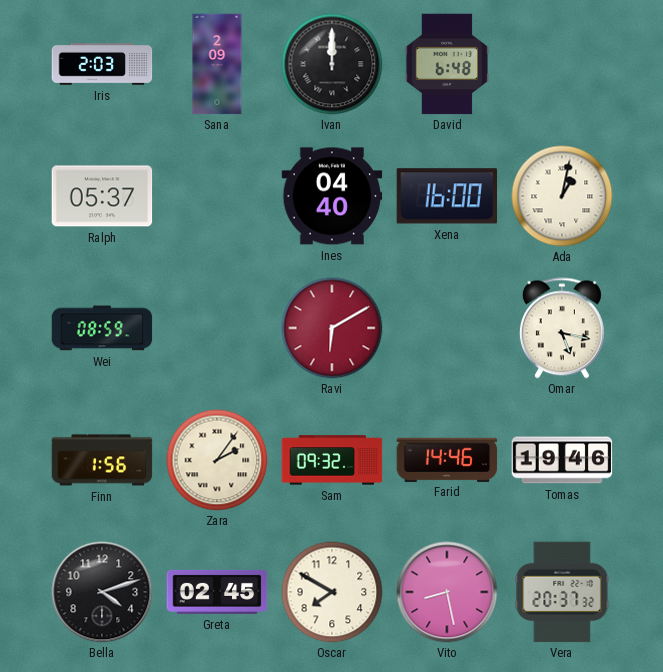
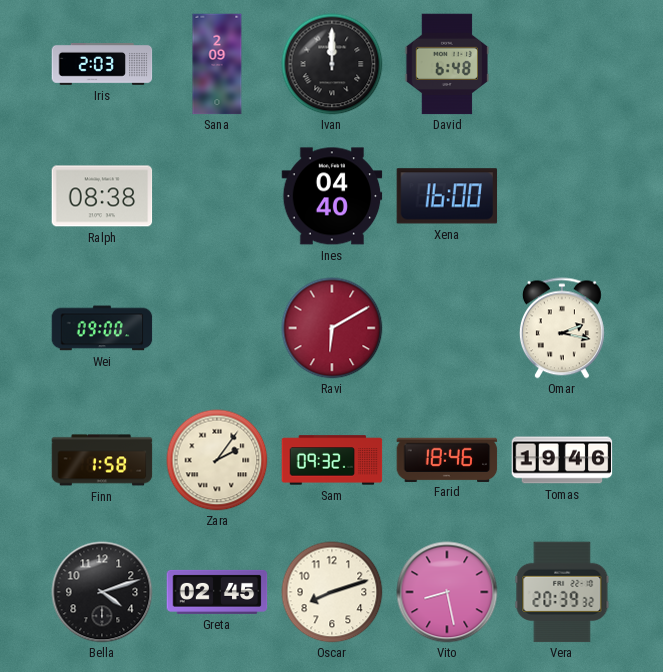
Ralph: 05:37 -> 08:38 (102, 196)
Ada: 1:02 -> none (562, 196)
Wei: 08:59 -> 09:00 (102, 328)
Omar: 5:17 -> 2:17 (562, 328)
Finn: 1:56 -> 1:58 (102, 460)
Farid: 14:46 -> 18:46 (447, 459)
Oscar: 7:50 -> 8:12 (332, 592)
Vera: 20:37 -> 20:39 (562, 592)
